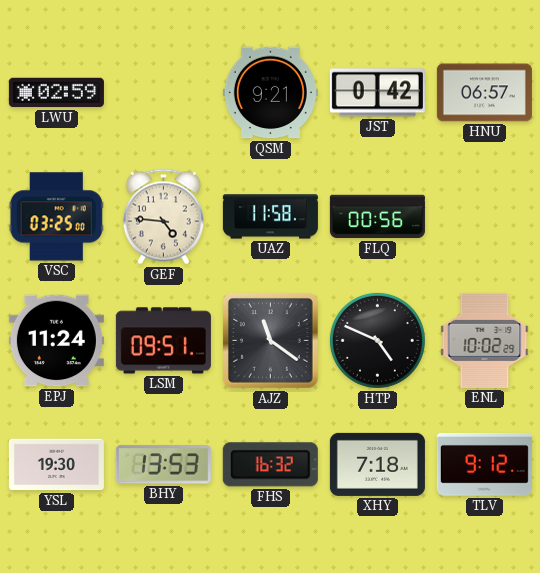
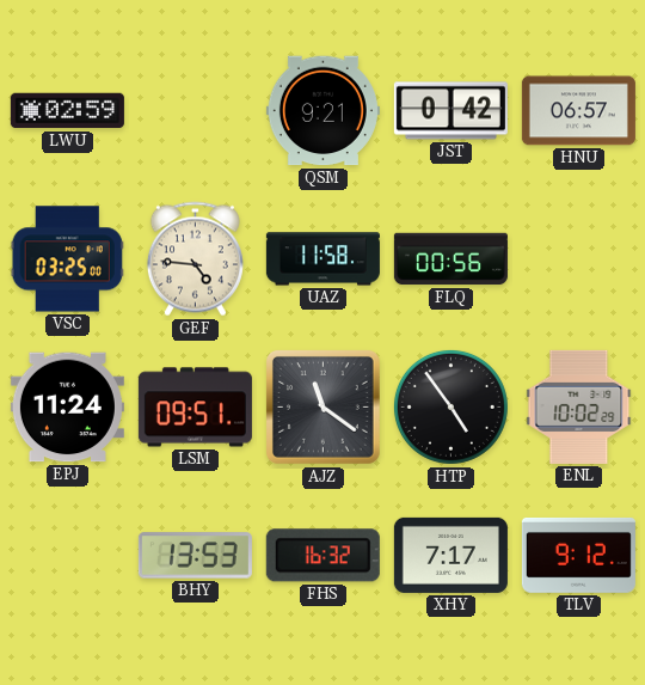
HTP: 4:49 -> 4:54 (450, 406)
YSL: 19:30 -> none (56, 465)
XHY: 7:18 -> 7:17 (450, 555)
